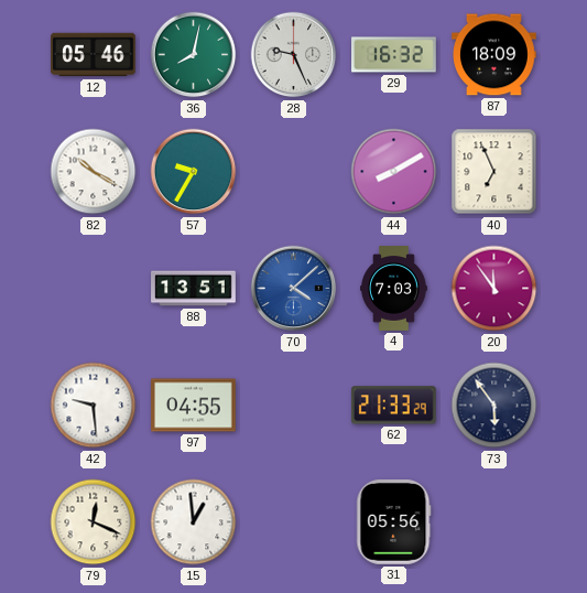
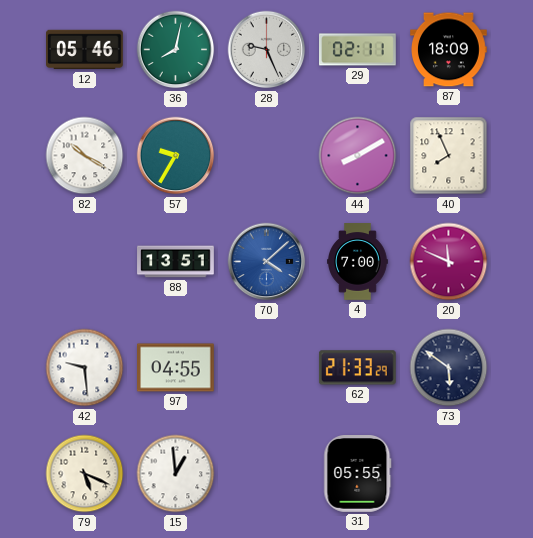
29: 16:32 -> 02:11 (358, 50)
40: 6:56 -> 7:56 (449, 156)
4: 7:03 -> 7:00 (358, 262)
20: 11:54 -> 11:49 (449, 262)
73: 5:54 -> 5:51 (449, 368)
79: 12:19 -> 5:19 (85, 474)
31: 05:56 -> 05:55 (358, 474)
